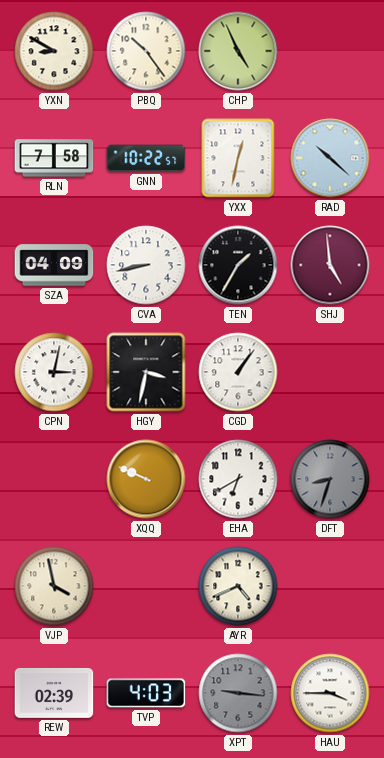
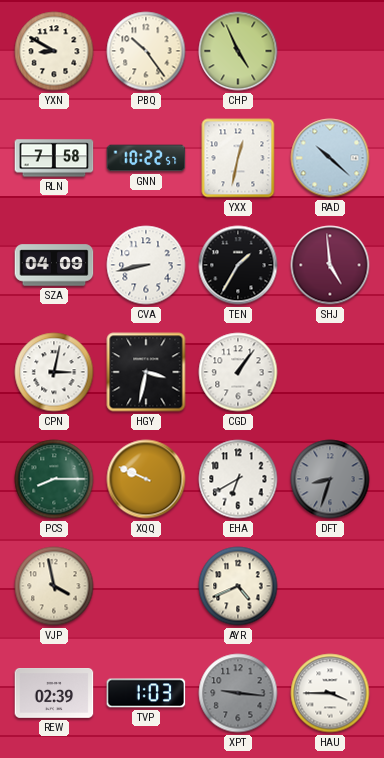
PCS: none -> 8:15 (54, 479)
TVP: 4:03 -> 1:03 (146, 693)
